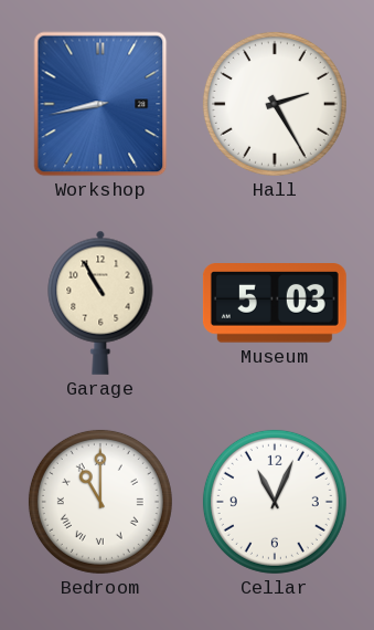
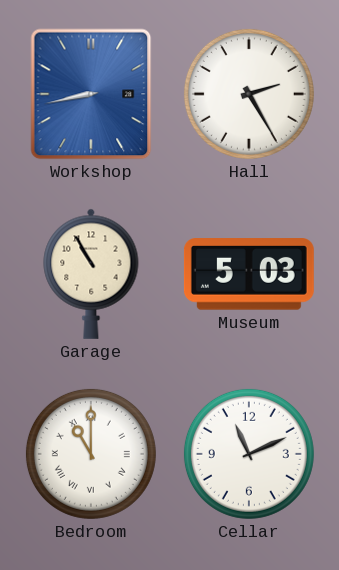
Cellar: 11:04 -> 11:11 (249, 454)
